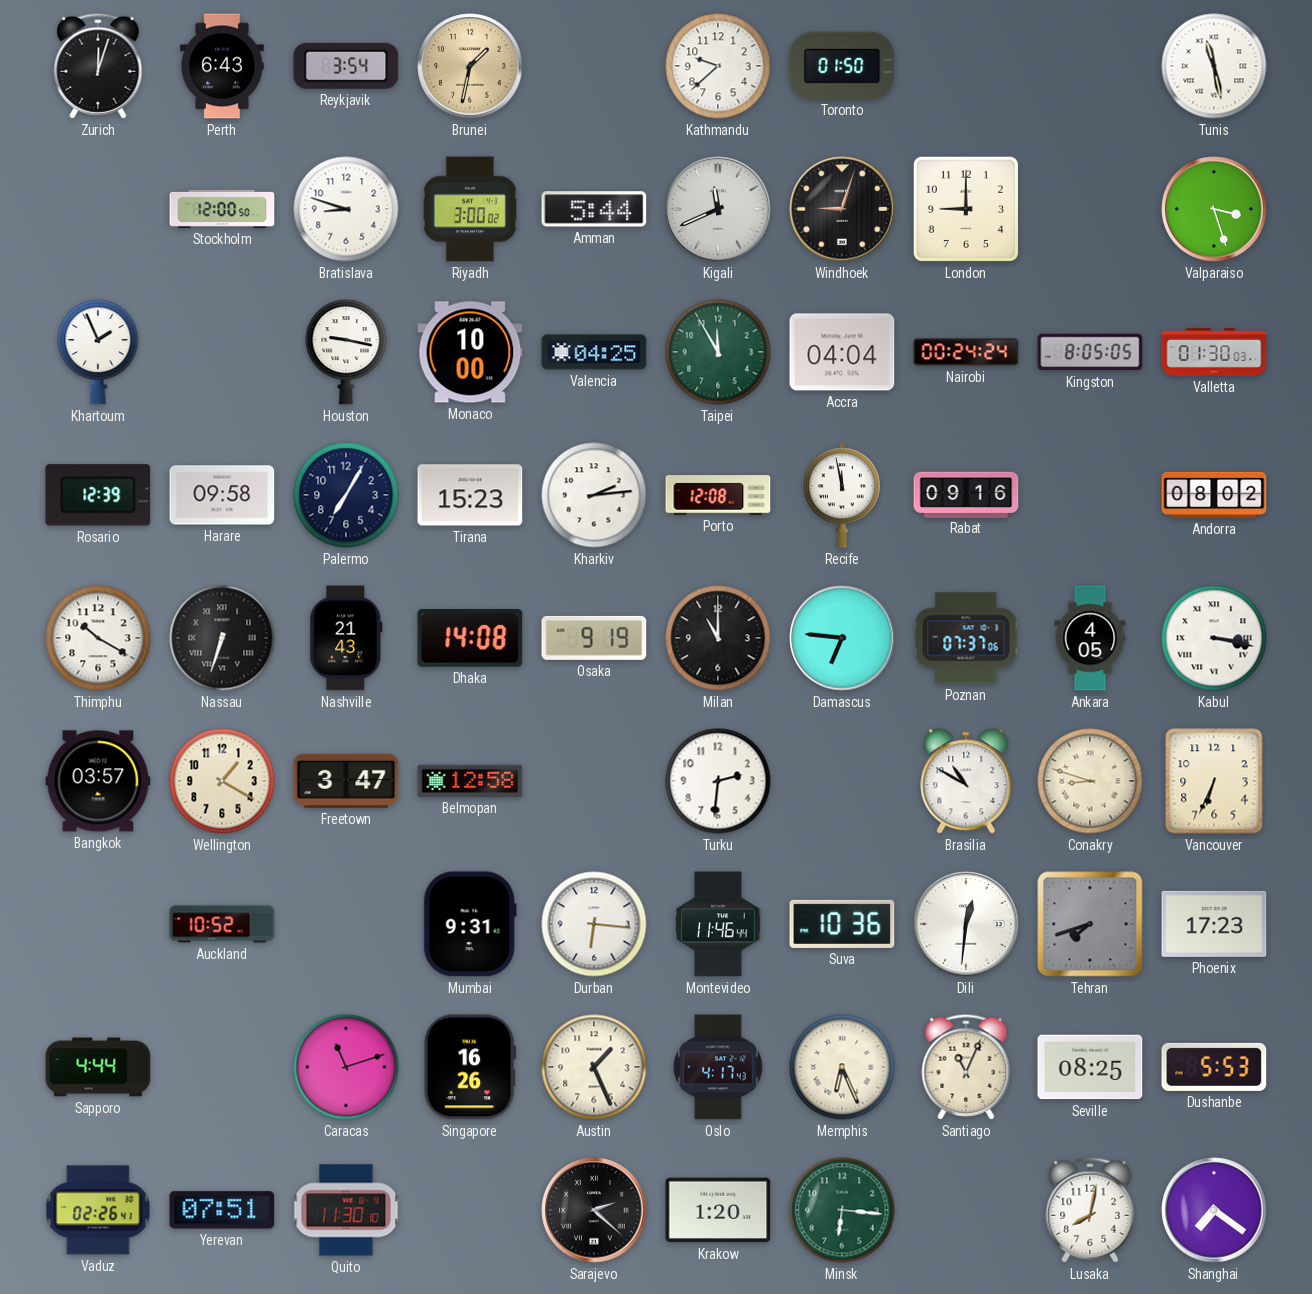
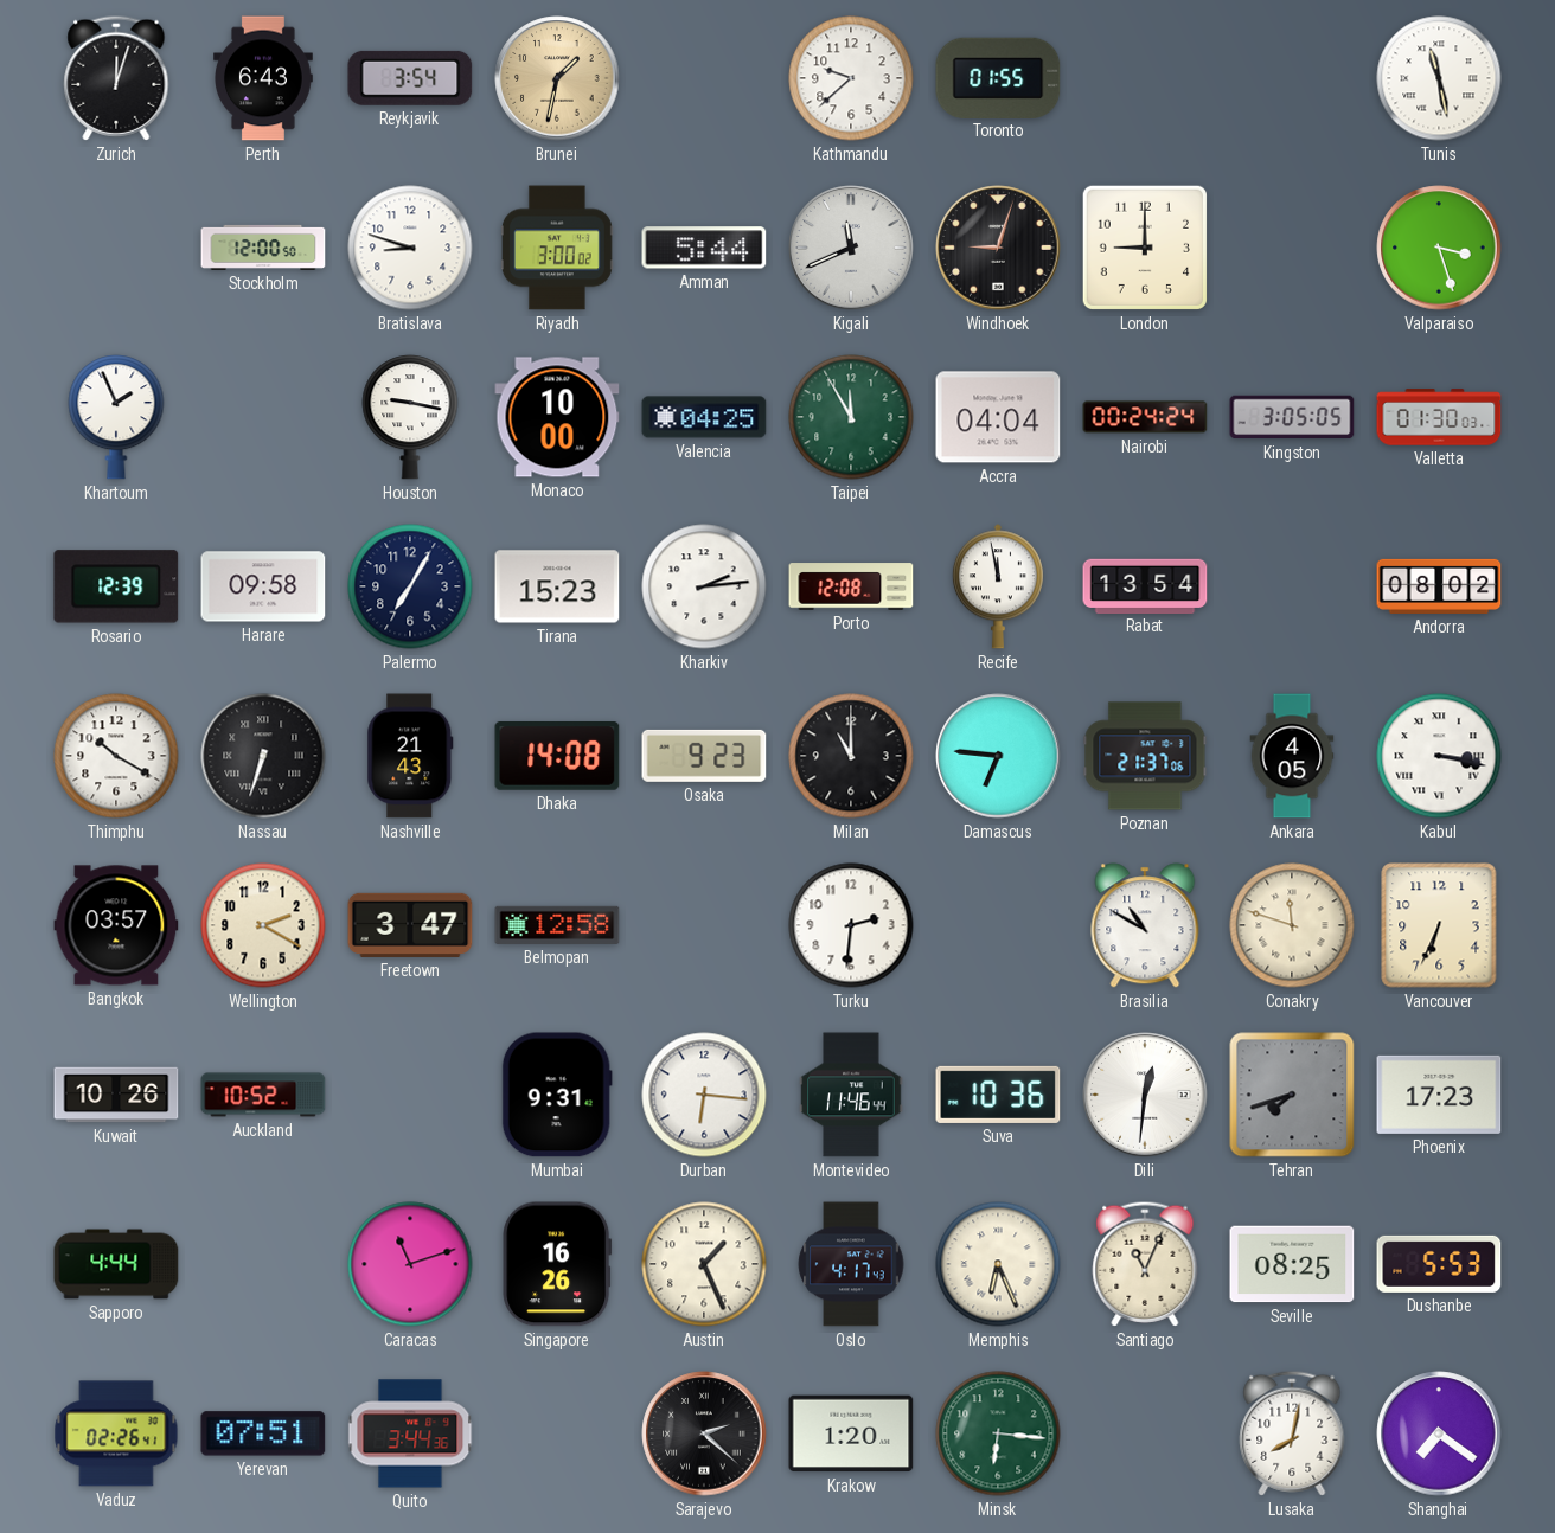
Toronto: 01:50 -> 01:55 (998, 77)
Kingston: 8:05 -> 3:05 (1292, 417)
Rabat: 09:16 -> 13:54 (1145, 585)
Osaka: 9:19 -> 9:23 (704, 756)
Poznan: 07:37 -> 21:37 (1145, 756)
Wellington: 1:20 -> 2:20 (263, 925)
Conakry: 8:48 -> 11:48 (1292, 925)
Kuwait: none -> 10:26 (116, 1095)
Quito: 11:30 -> 3:44 (410, 1433)
